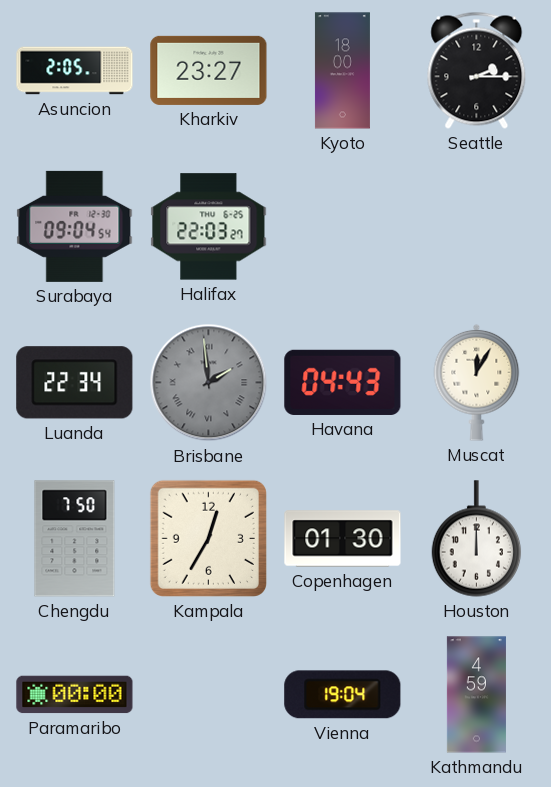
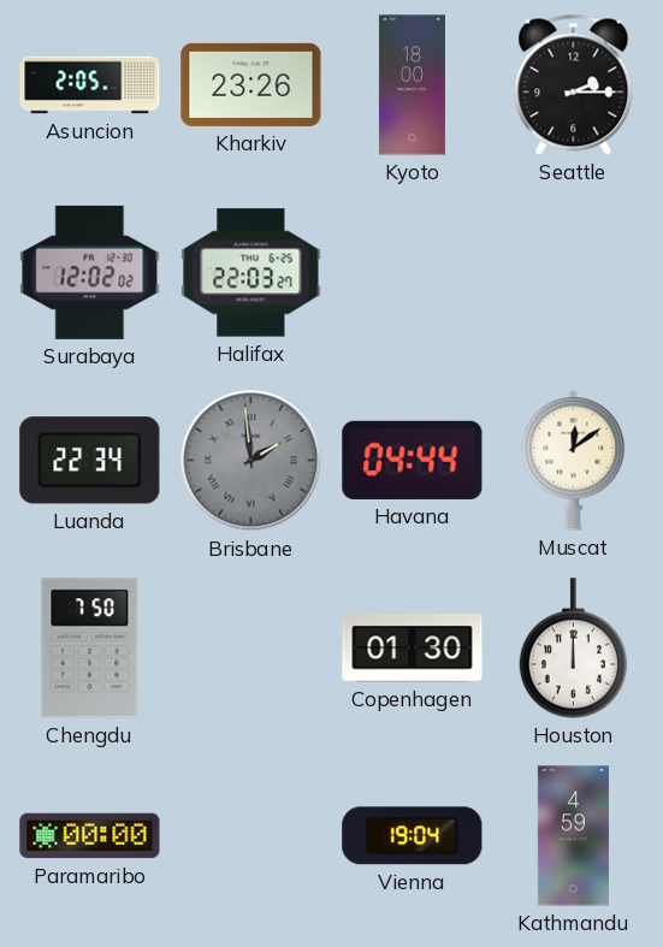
Kharkiv: 23:27 -> 23:26 (251, 84)
Surabaya: 09:04 -> 12:02 (90, 272)
Havana: 04:43 -> 04:44 (413, 460)
Muscat: 12:05 -> 12:09 (574, 460)
Kampala: 12:35 -> none (208, 538)
